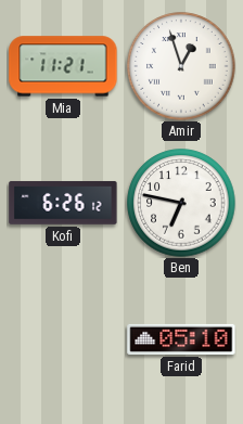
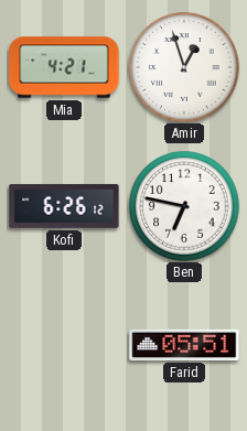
Mia: 11:21 -> 4:21 (64, 67)
Farid: 05:10 -> 05:51 (184, 345)
